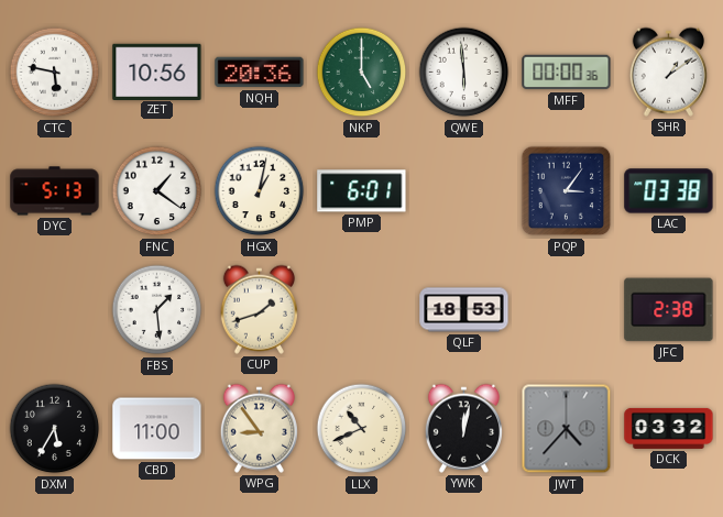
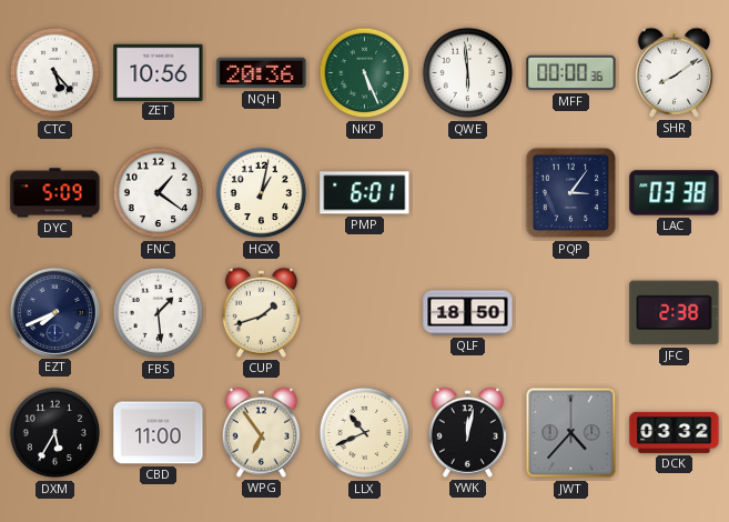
CTC: 5:47 -> 5:23 (55, 73)
NKP: 5:00 -> 5:26 (365, 73)
SHR: 1:09 -> 8:09 (674, 72)
DYC: 5:13 -> 5:09 (55, 193)
EZT: none -> 7:41 (54, 312)
QLF: 18:53 -> 18:50 (468, 313)
WPG: 8:54 -> 6:54 (261, 432)
